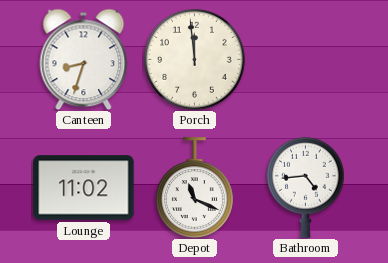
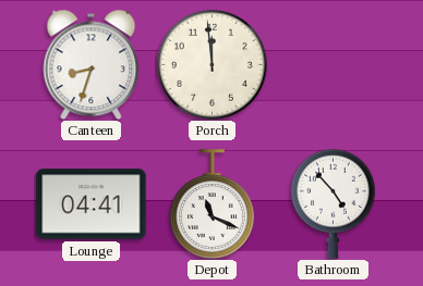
Lounge: 11:02 -> 04:41 (92, 204)
Bathroom: 4:44 -> 4:53 (334, 203)
